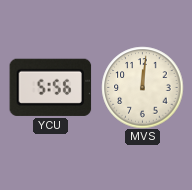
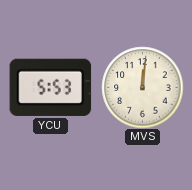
YCU: 5:56 -> 5:53 (50, 87)
